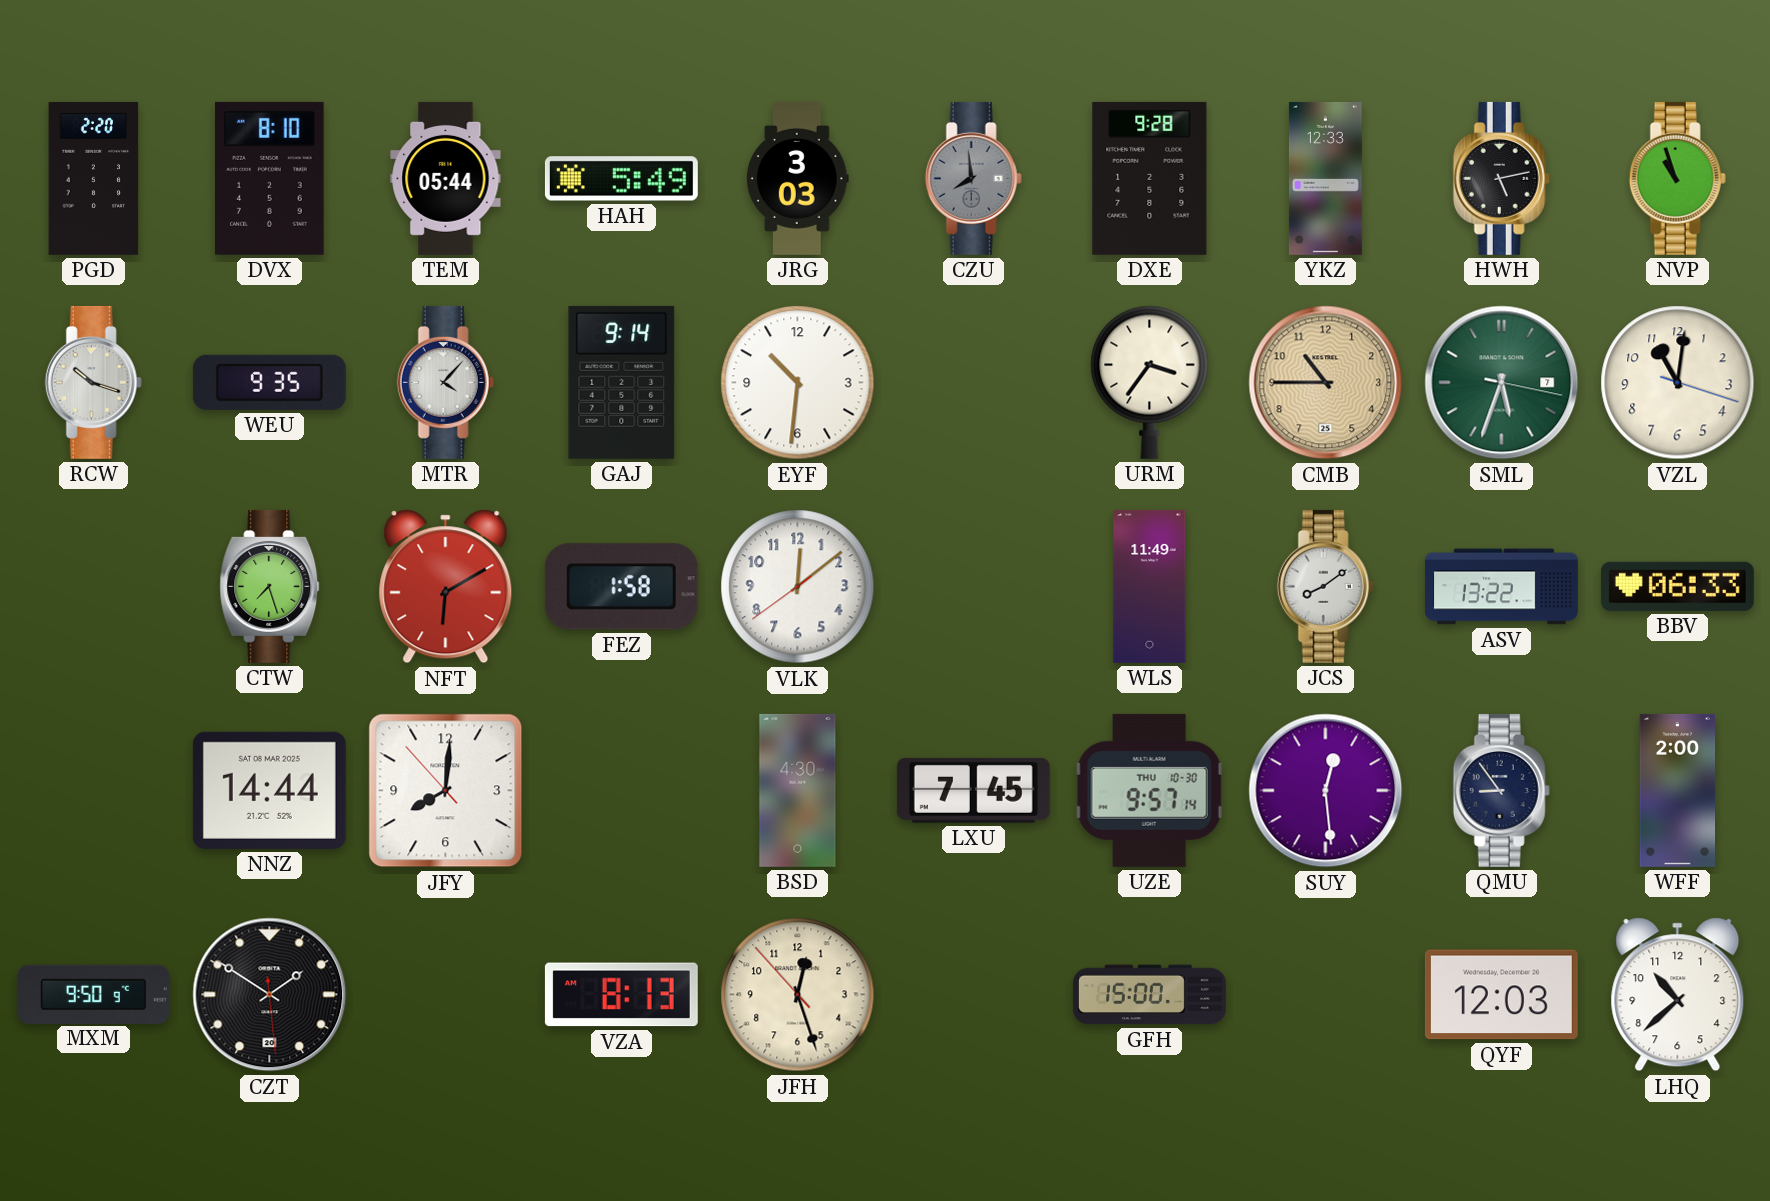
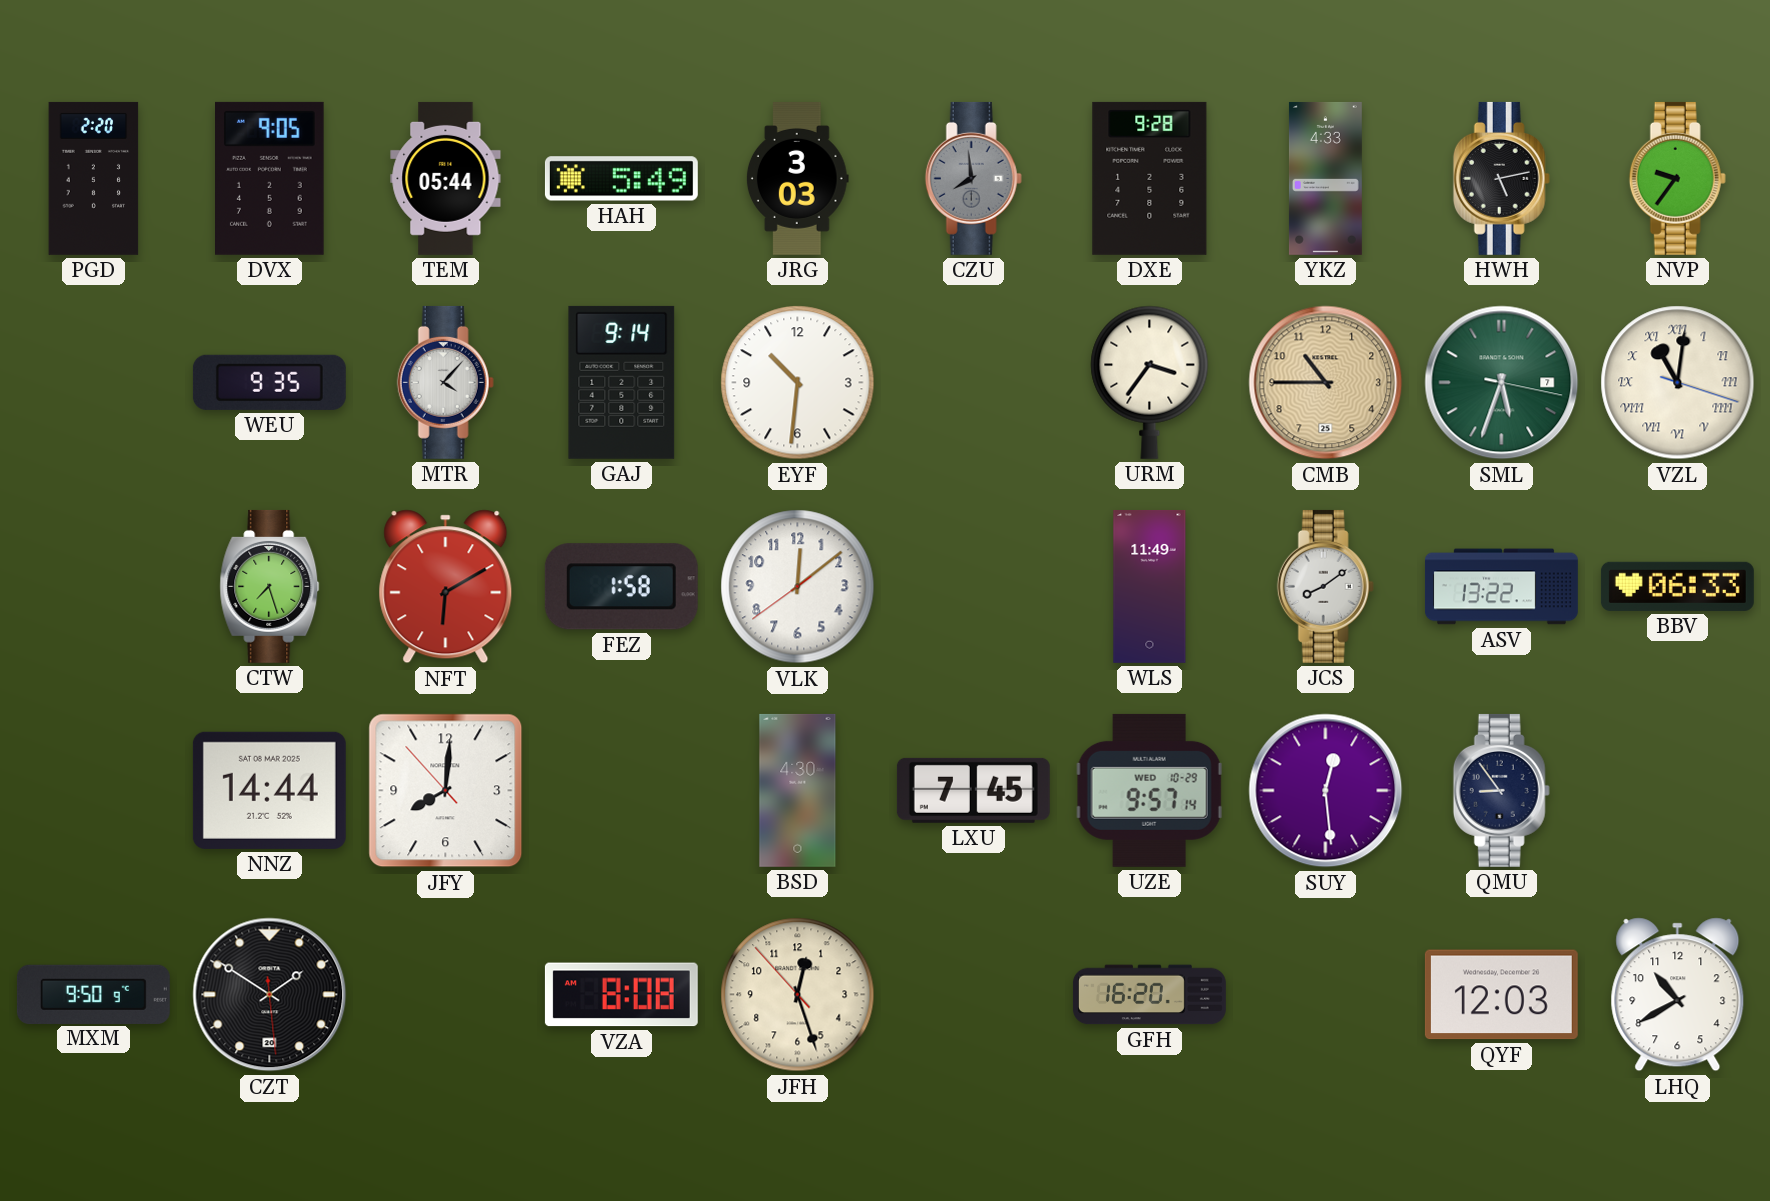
DVX: 8:10 -> 9:05 (270, 178)
YKZ: 12:33 -> 4:33 (1325, 178)
NVP: 10:57 -> 9:36 (1677, 178)
RCW: 10:18 -> none (93, 382)
VZL numerals: Arabic -> Roman (1678, 383)
UZE date: THU 10-30 -> WED 10-29 (1149, 790)
WFF: 2:00 -> none (1678, 790)
VZA: 8:13 -> 8:08 (621, 995)
GFH: 15:00 -> 16:20 (1149, 995)
LHQ: 10:38 -> 10:40 (1678, 995)
